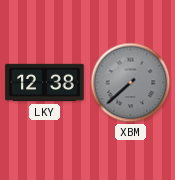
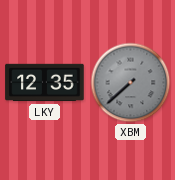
LKY: 12:38 -> 12:35 (45, 83)
